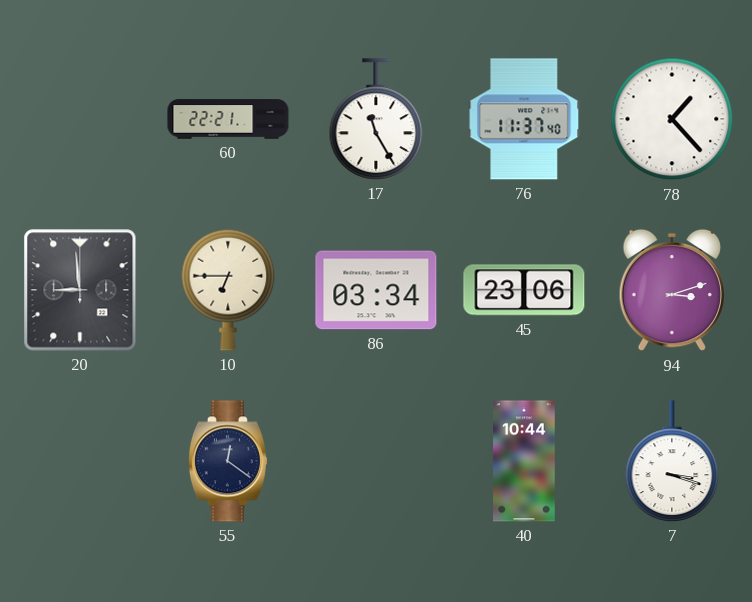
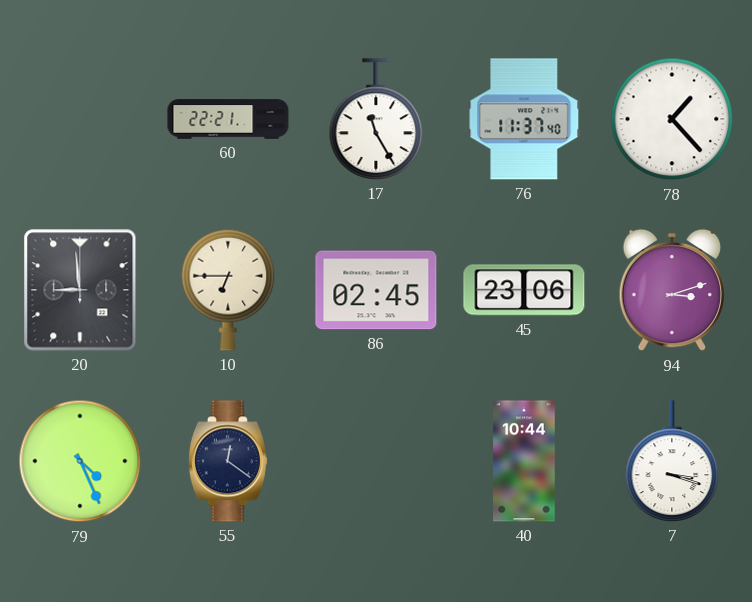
86: 03:34 -> 02:45 (376, 290)
79: none -> 4:26 (80, 461)
